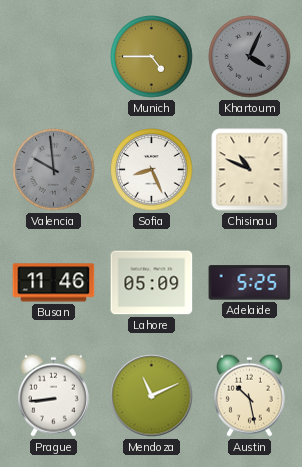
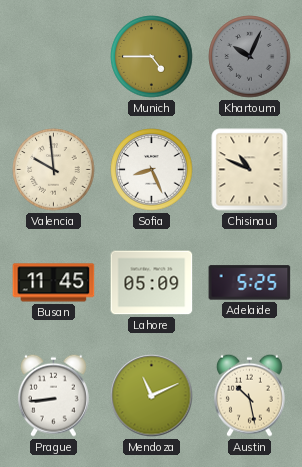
Khartoum: 4:04 -> 10:04 (250, 57)
Valencia dial: grey -> cream (54, 170)
Busan: 11:46 -> 11:45 (54, 283)
